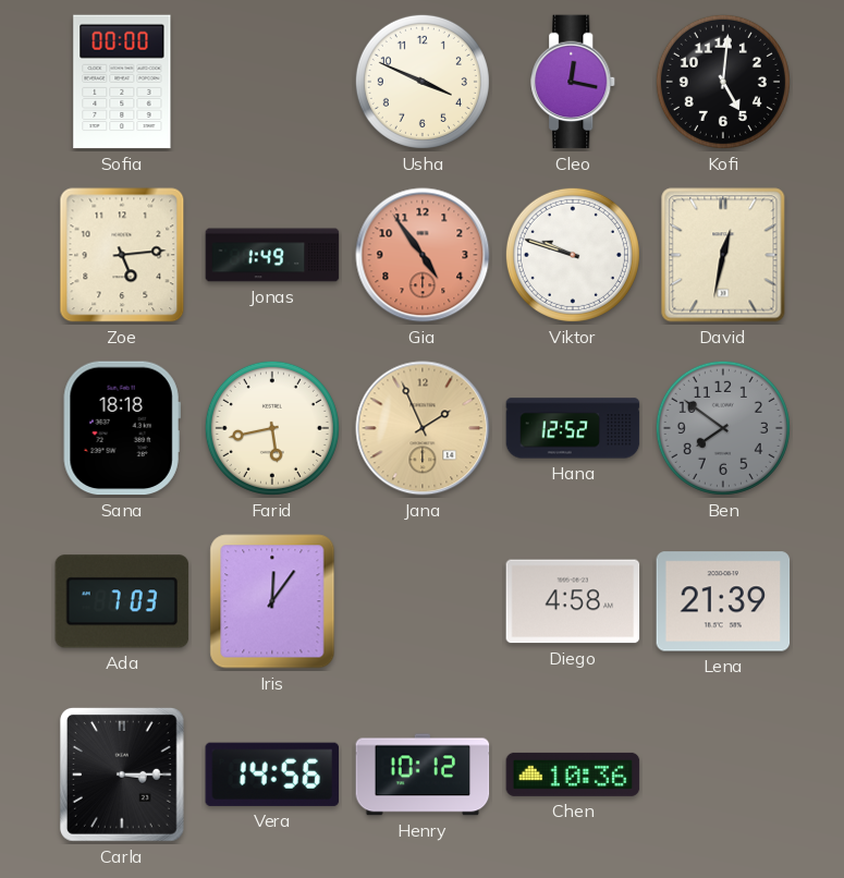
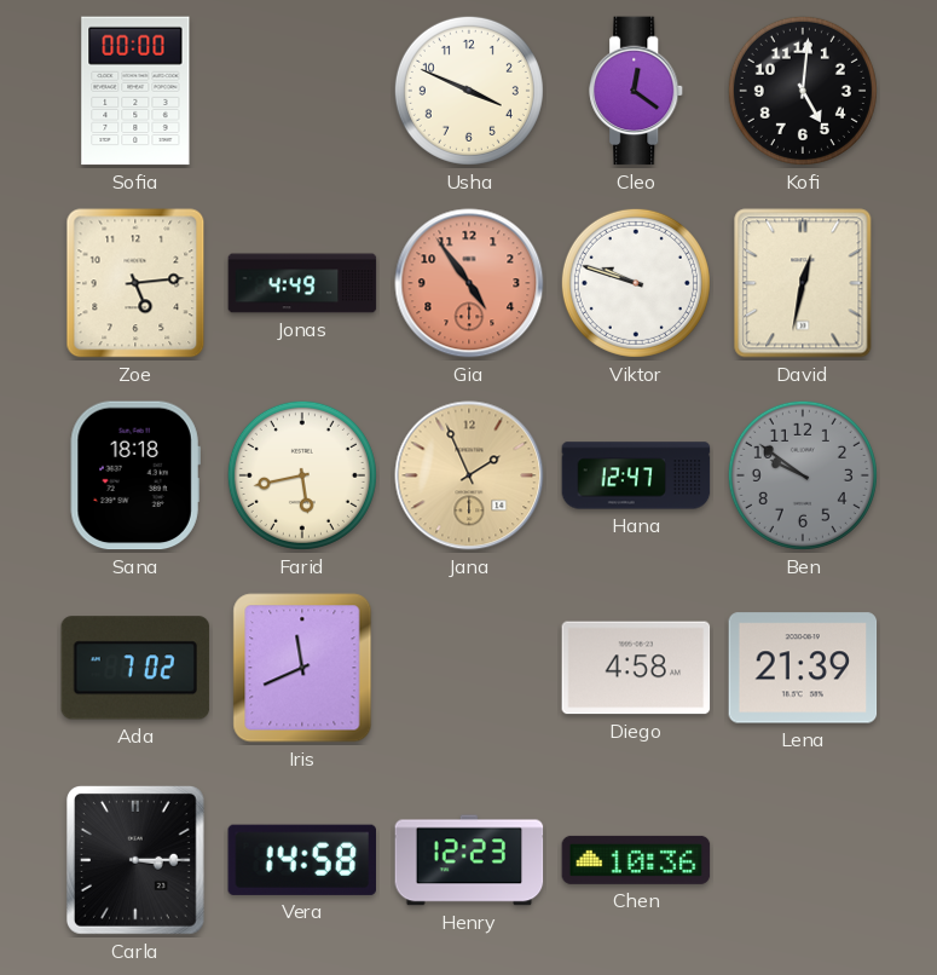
Cleo: 12:17 -> 12:21 (637, 91)
Jonas: 1:49 -> 4:49 (302, 283)
Hana: 12:52 -> 12:47 (636, 475)
Ben: 7:51 -> 9:51 (803, 475)
Ada: 7:03 -> 7:02 (135, 668)
Iris: 12:06 -> 11:41 (302, 668)
Vera: 14:56 -> 14:58 (301, 860)
Henry: 10:12 -> 12:23 (469, 860)
